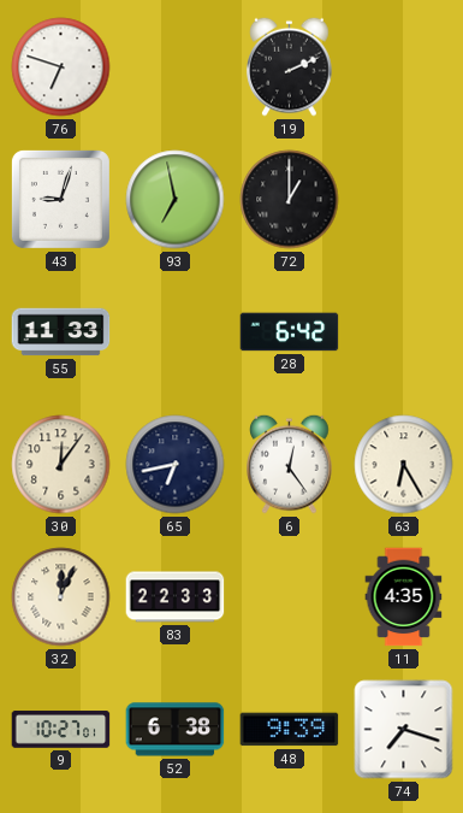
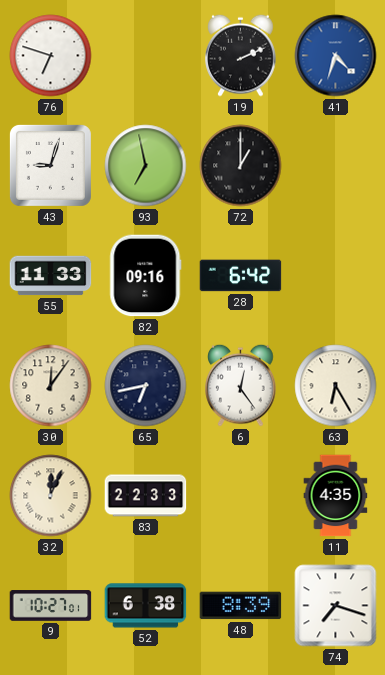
41: none -> 4:33 (336, 56)
82: none -> 09:16 (146, 276)
48: 9:39 -> 8:39 (241, 606)
